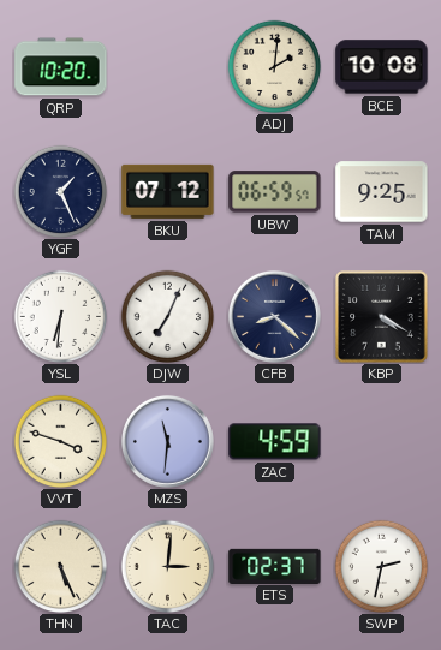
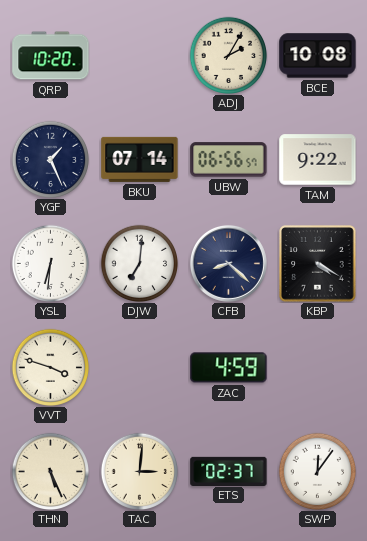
ADJ: 2:01 -> 2:05 (228, 55)
BKU: 07:12 -> 07:14 (140, 159)
UBW: 06:59 -> 06:56 (229, 160)
TAM: 9:25 -> 9:22 (318, 160)
DJW: 7:04 -> 7:01 (139, 263)
MZS: 11:31 -> none (167, 441)
SWP: 2:32 -> 12:06 (317, 471)
